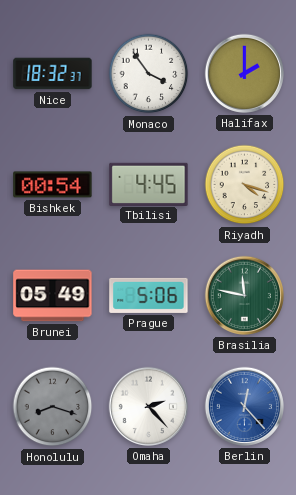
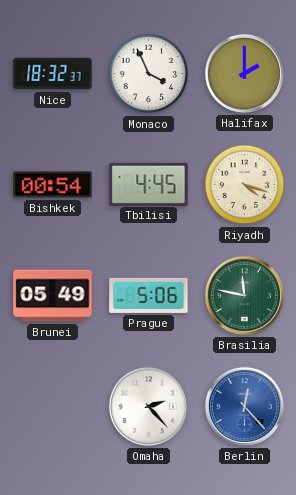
Monaco: 3:54 -> 3:56 (149, 74)
Honolulu: 8:18 -> none (53, 407)
